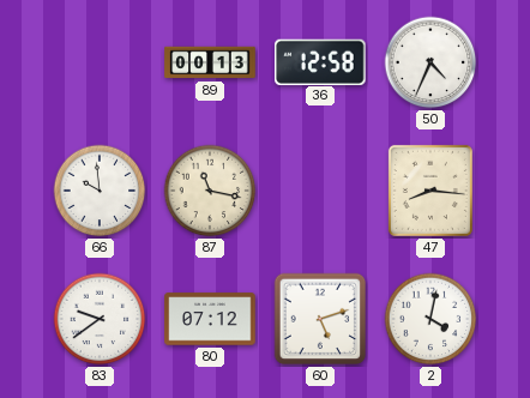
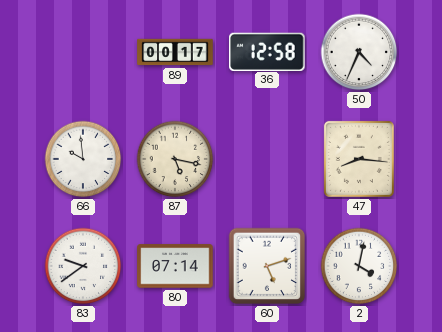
89: 00:13 -> 00:17 (175, 52)
87: 11:17 -> 5:17 (175, 159)
80: 07:12 -> 07:14 (175, 266)
